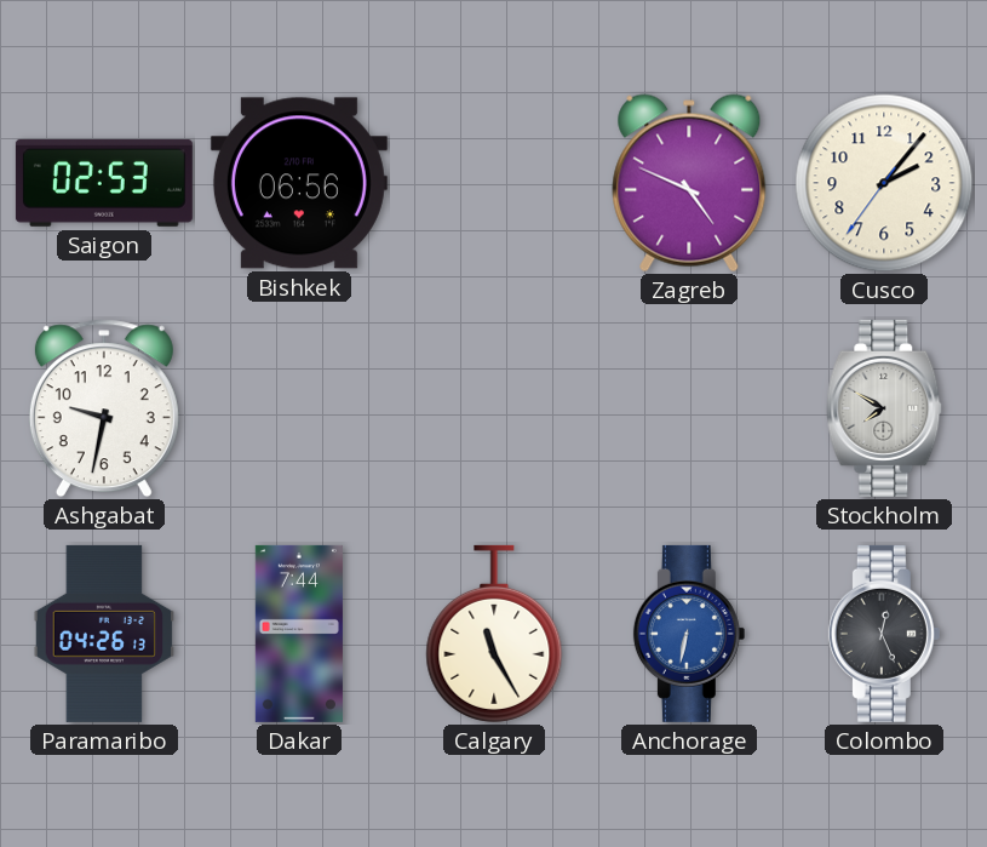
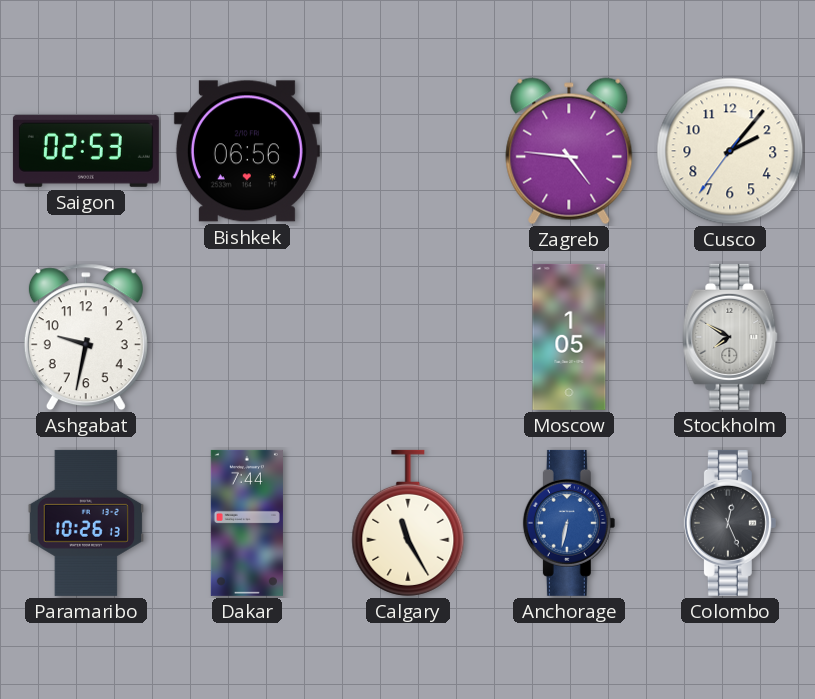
Zagreb: 4:49 -> 4:46 (569, 151)
Moscow: none -> 1:05 (569, 337)
Paramaribo: 04:26 -> 10:26 (86, 523)
